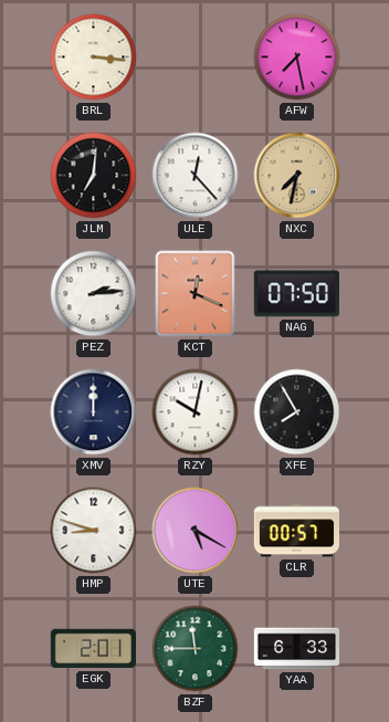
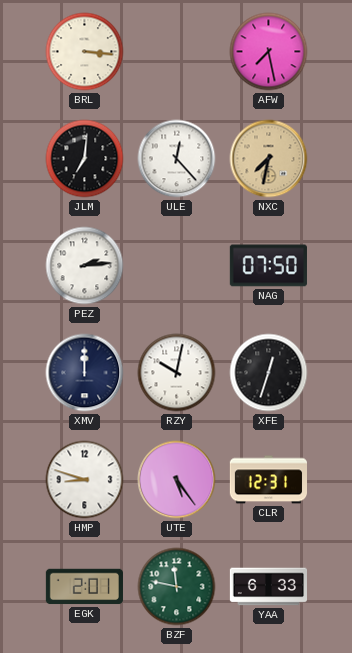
KCT: 12:19 -> none (196, 294)
XFE: 7:55 -> 12:33 (269, 373)
UTE: 5:20 -> 5:24 (177, 480)
CLR: 00:57 -> 12:31 (268, 480)
BZF: 11:45 -> 11:47 (177, 587)
